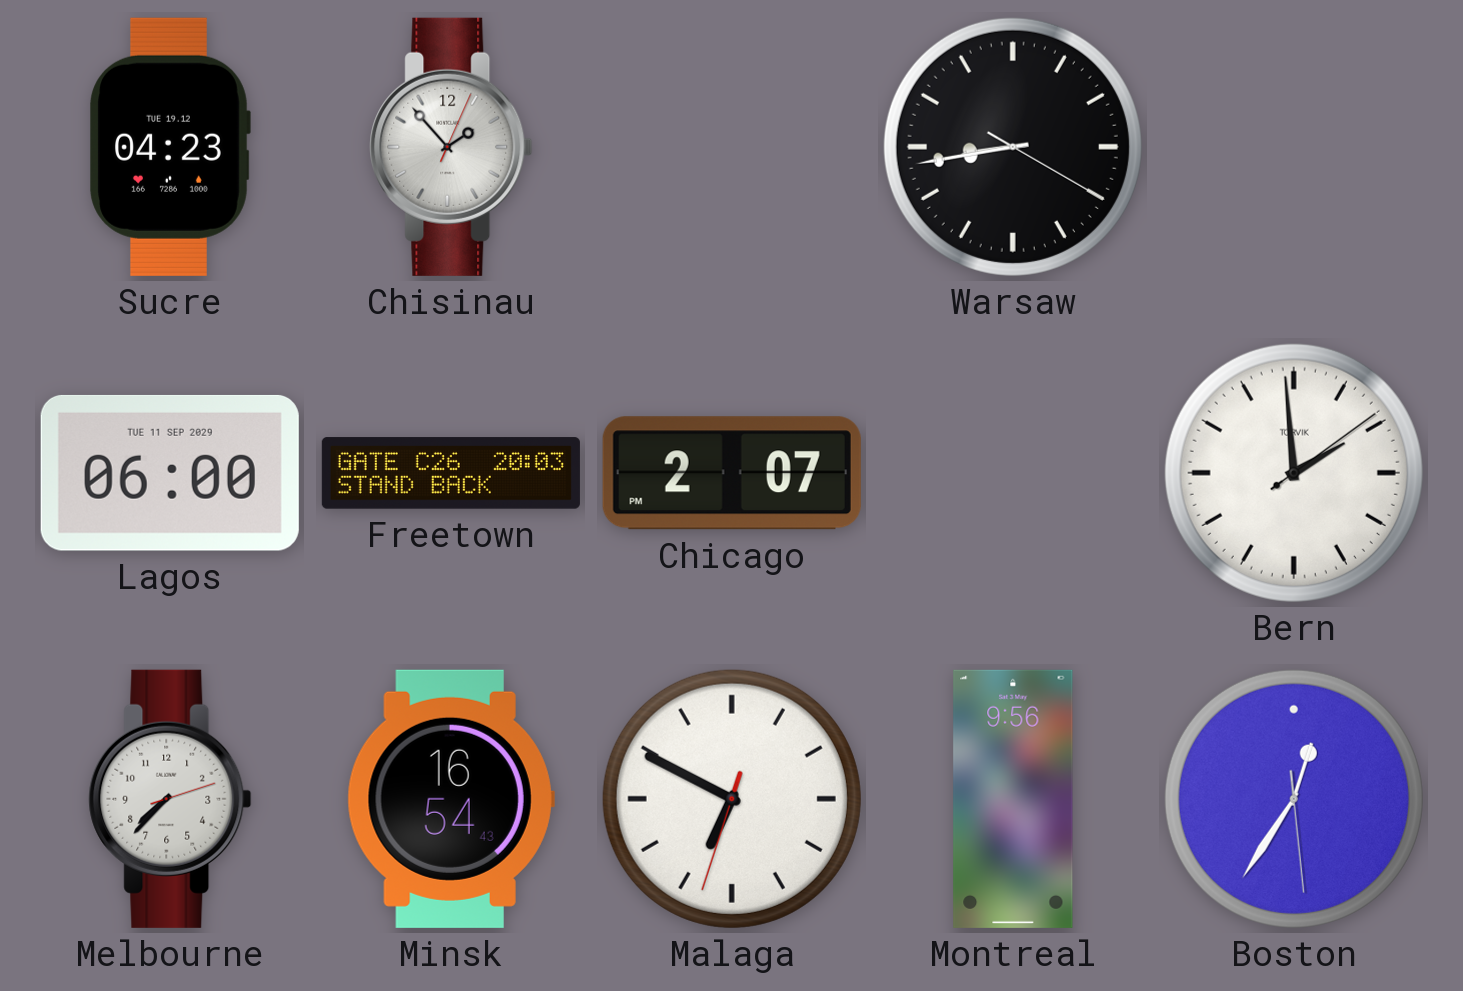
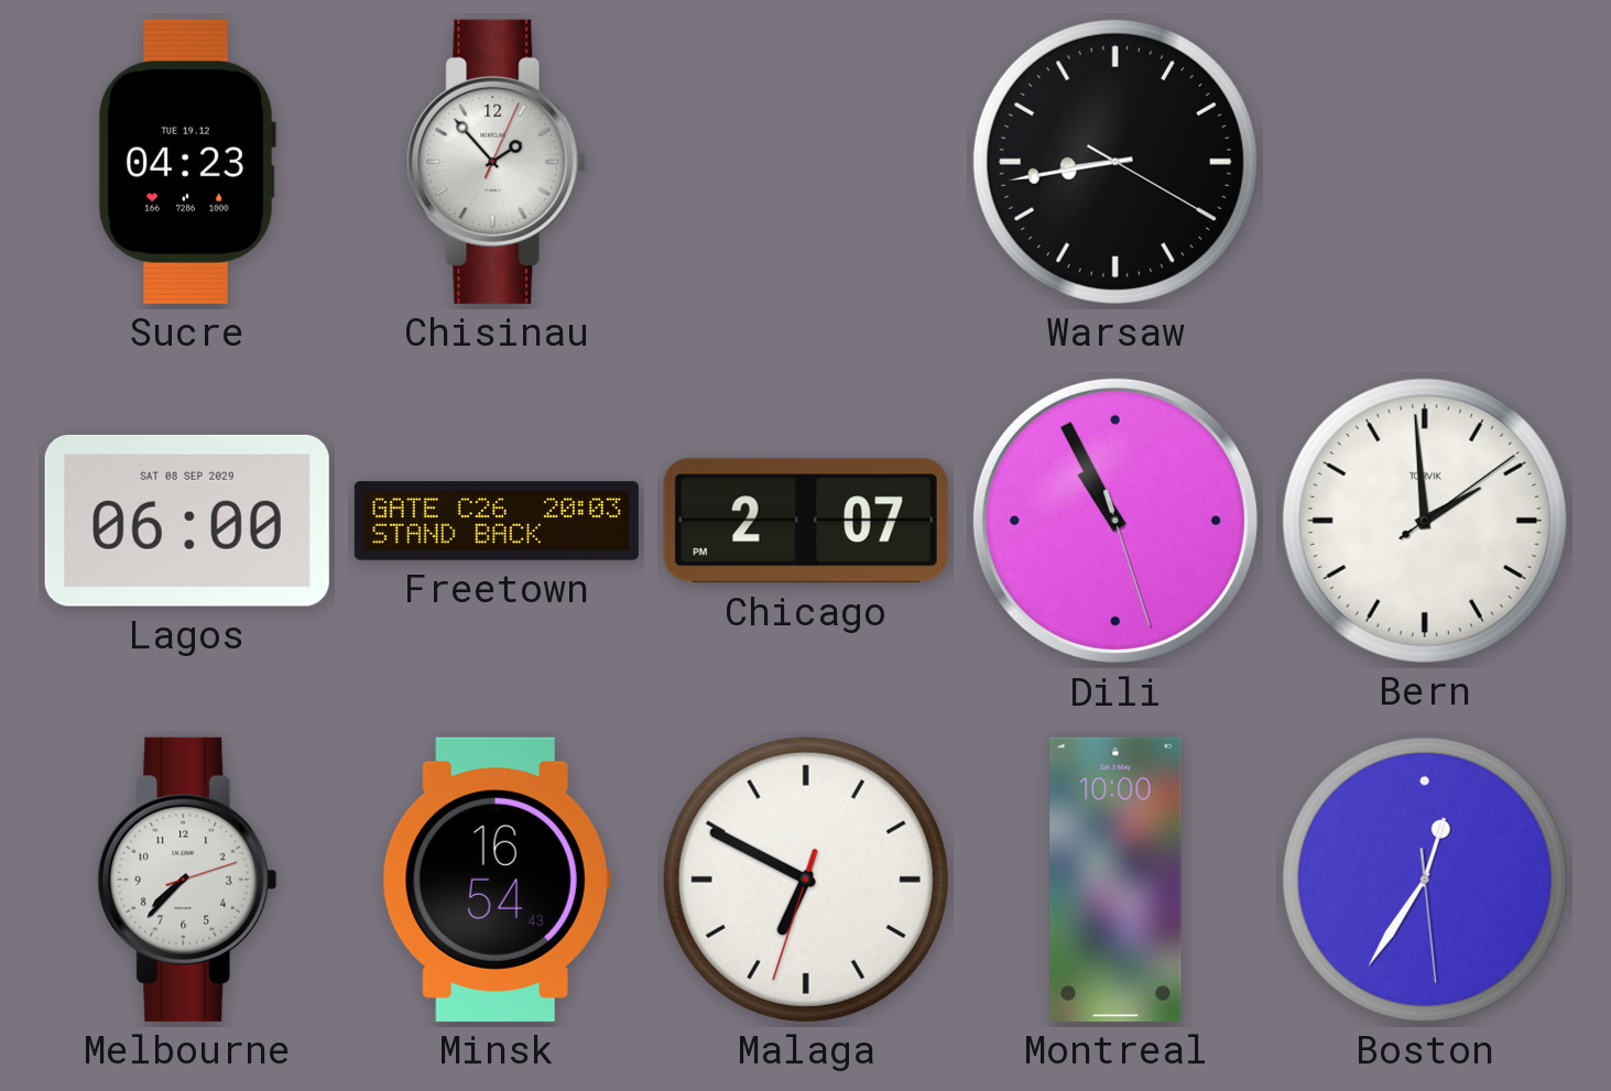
Lagos date: TUE 11 SEP 2029 -> SAT 08 SEP 2029 (187, 521)
Dili: none -> 10:55 (1115, 521)
Montreal: 9:56 -> 10:00 (1115, 880)
